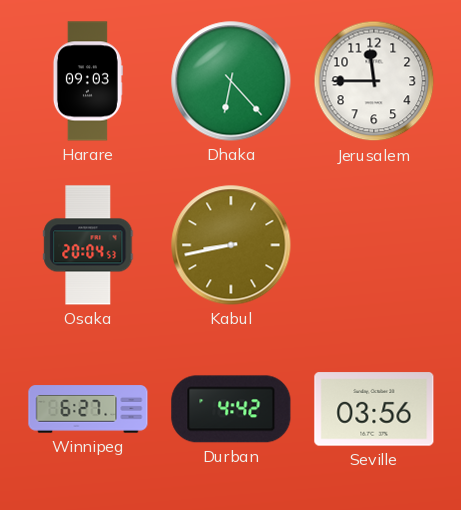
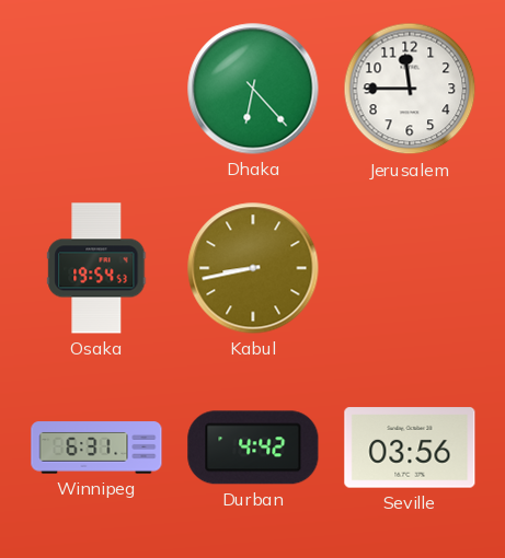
Harare: 09:03 -> none (88, 81)
Osaka: 20:04 -> 19:54 (96, 268)
Winnipeg: 6:27 -> 6:31 (96, 447)
